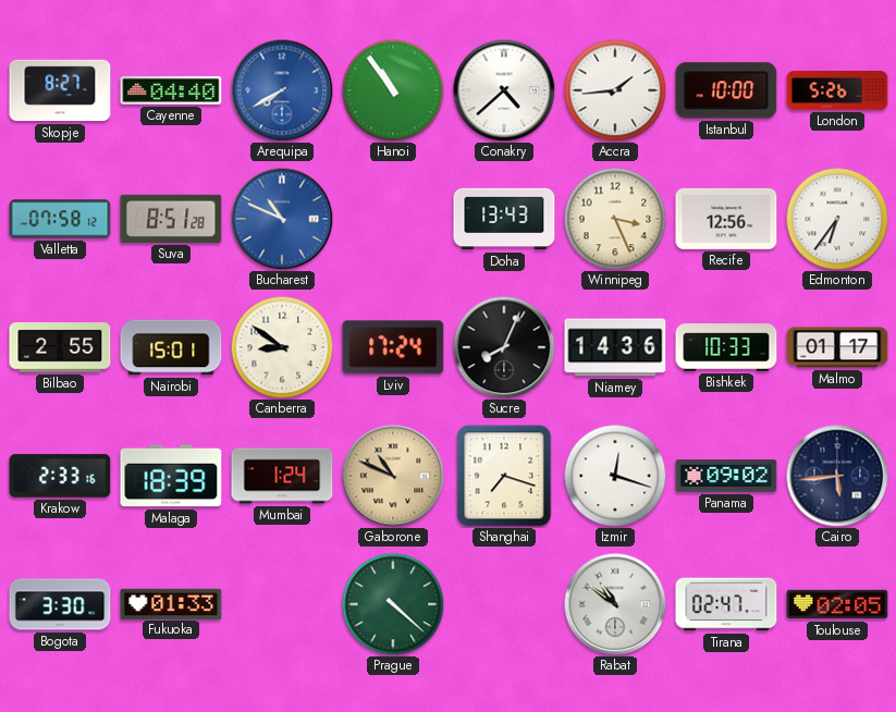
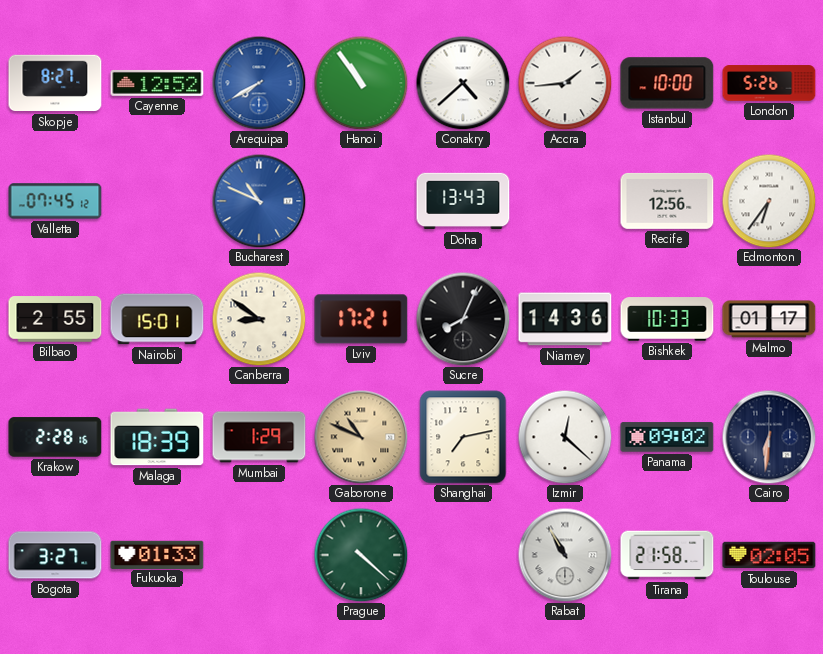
Cayenne: 04:40 -> 12:52 (157, 83)
Valletta: 07:58 -> 07:45 (55, 201)
Suva: 8:51 -> none (171, 219)
Winnipeg: 3:26 -> none (615, 219)
Lviv: 17:24 -> 17:21 (361, 319)
Krakow: 2:33 -> 2:28 (55, 437)
Mumbai: 1:24 -> 1:29 (259, 437)
Shanghai: 7:18 -> 7:13 (463, 437)
Izmir: 12:18 -> 12:22 (565, 437)
Cairo: 5:44 -> 6:31 (769, 437)
Bogota: 3:30 -> 3:27 (55, 555)
Rabat: 10:51 -> 10:55 (565, 555)
Tirana: 02:47 -> 21:58 (667, 555)
